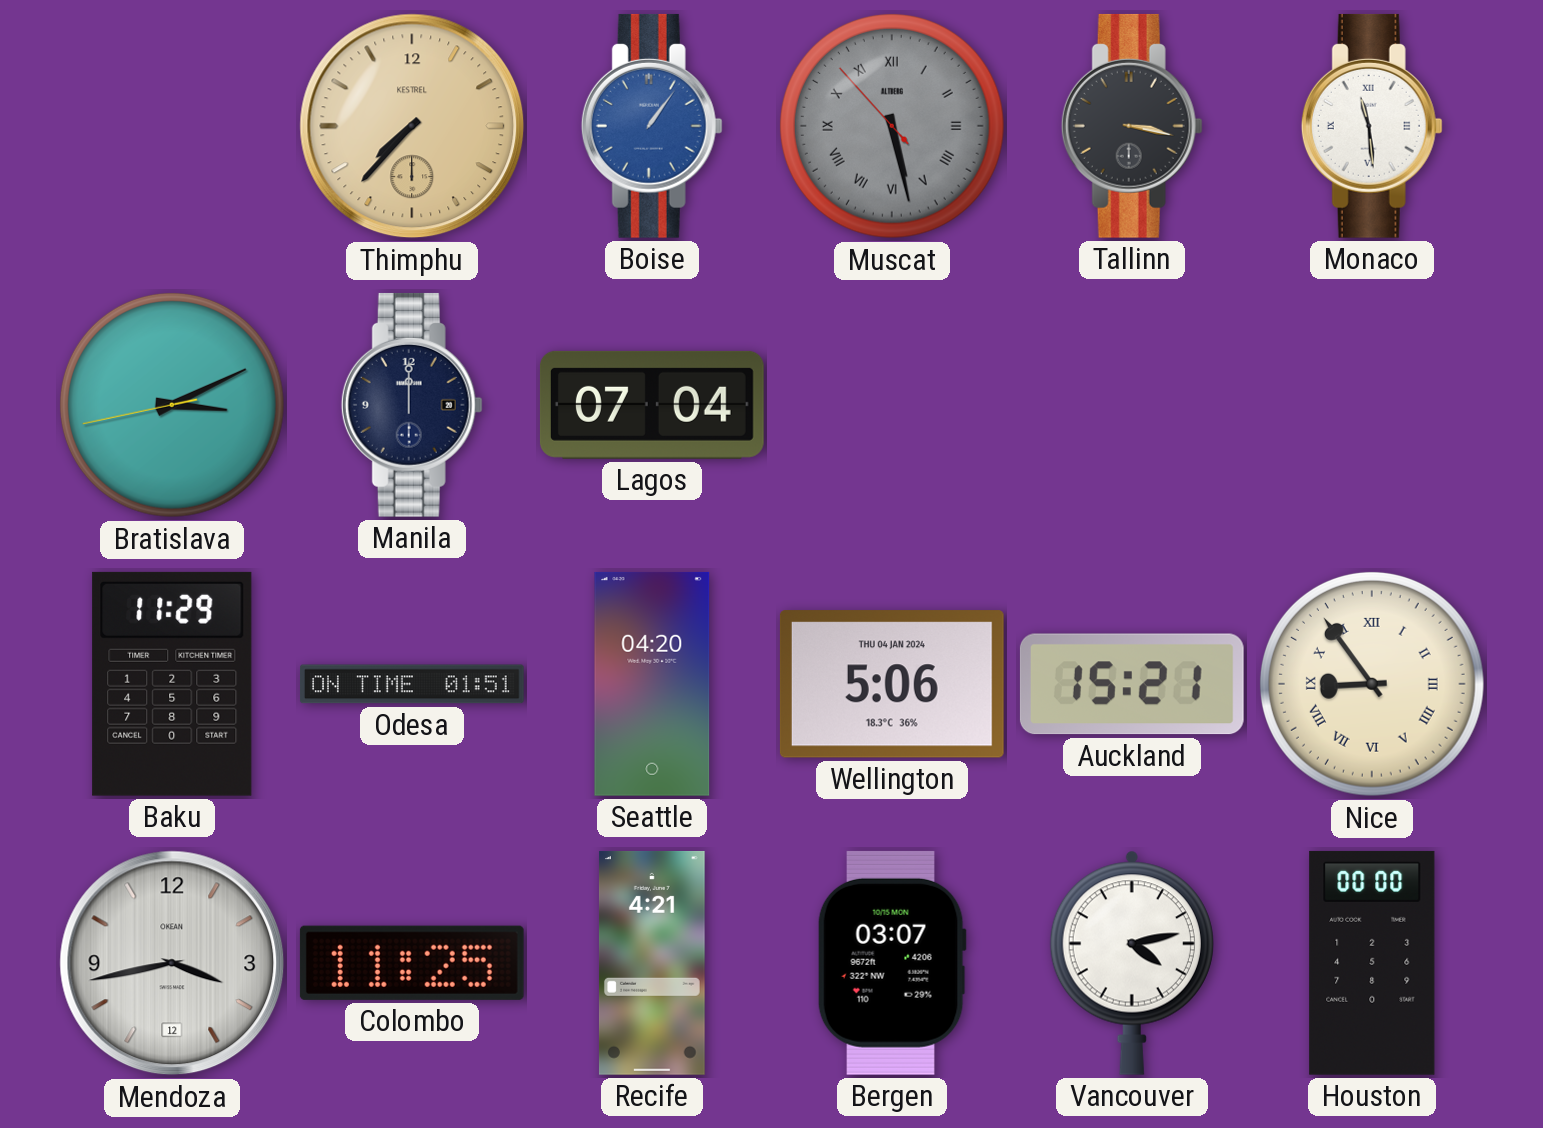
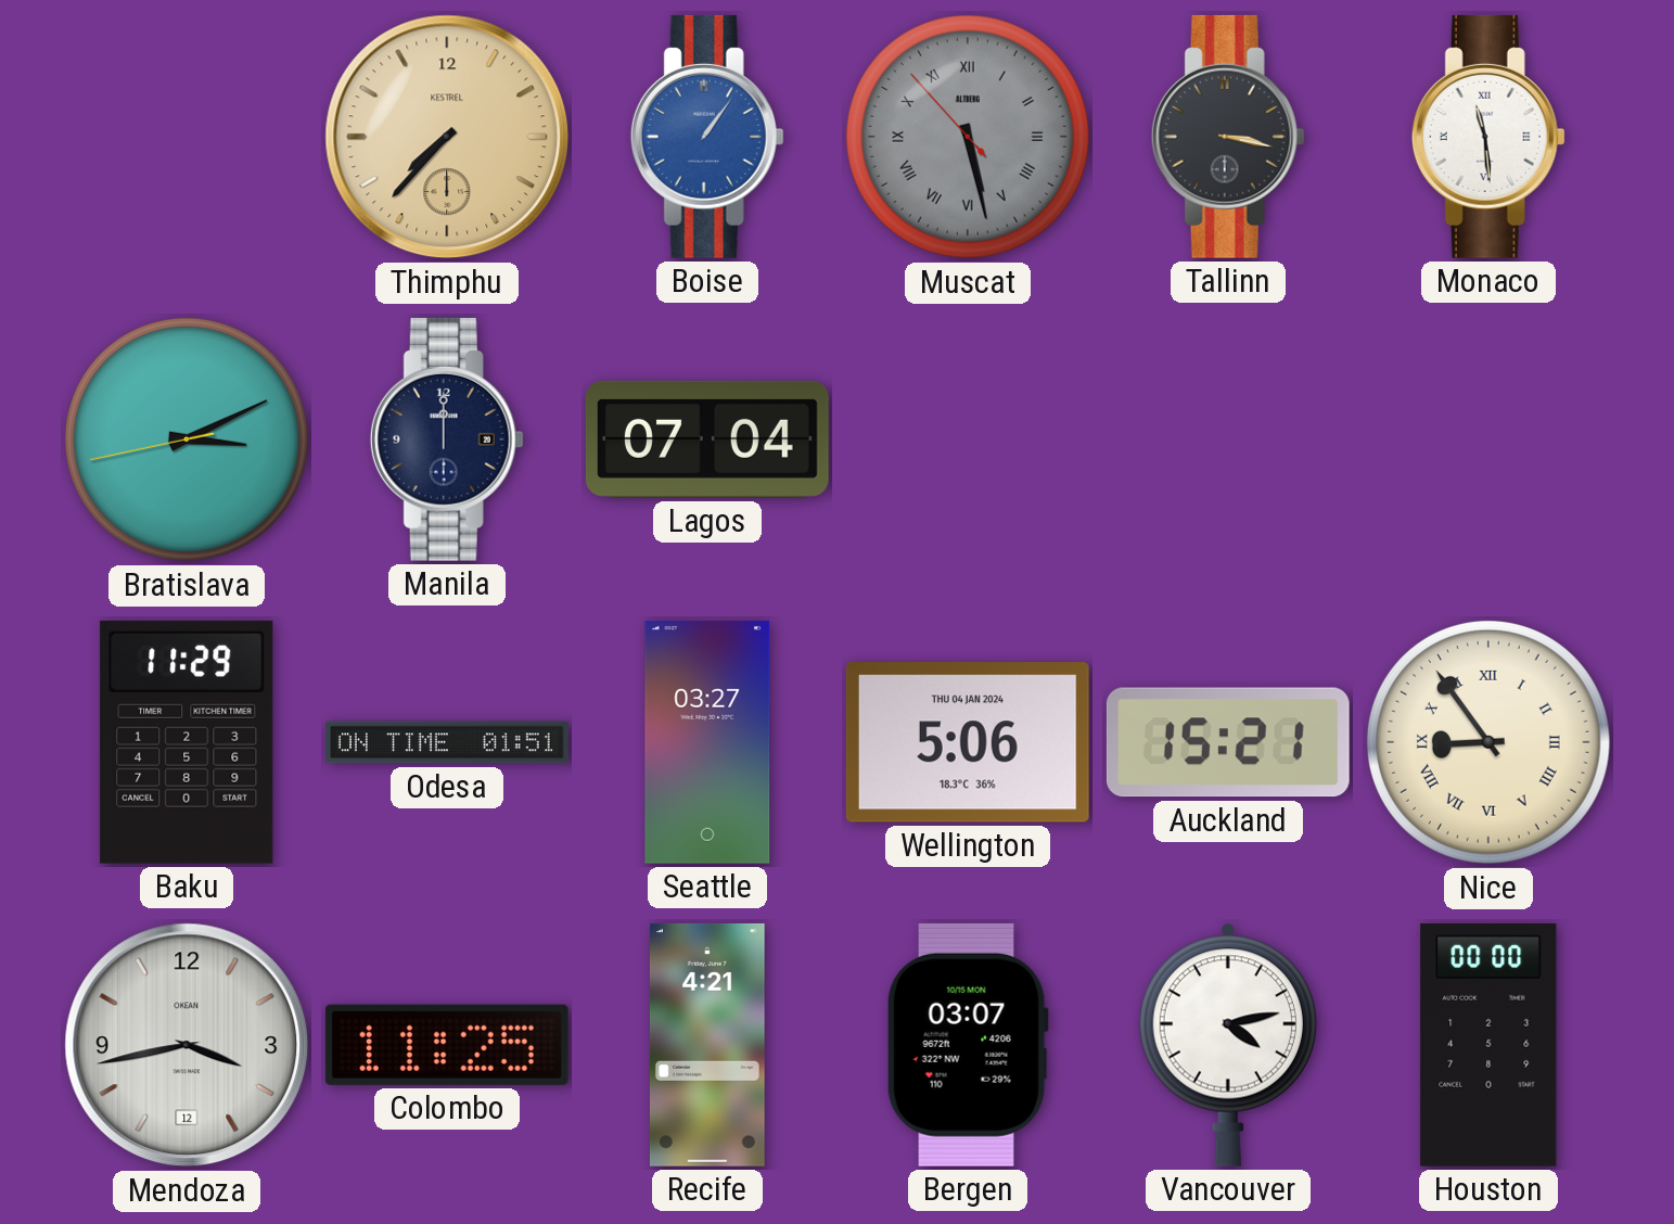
Seattle: 04:20 -> 03:27 (707, 742)
